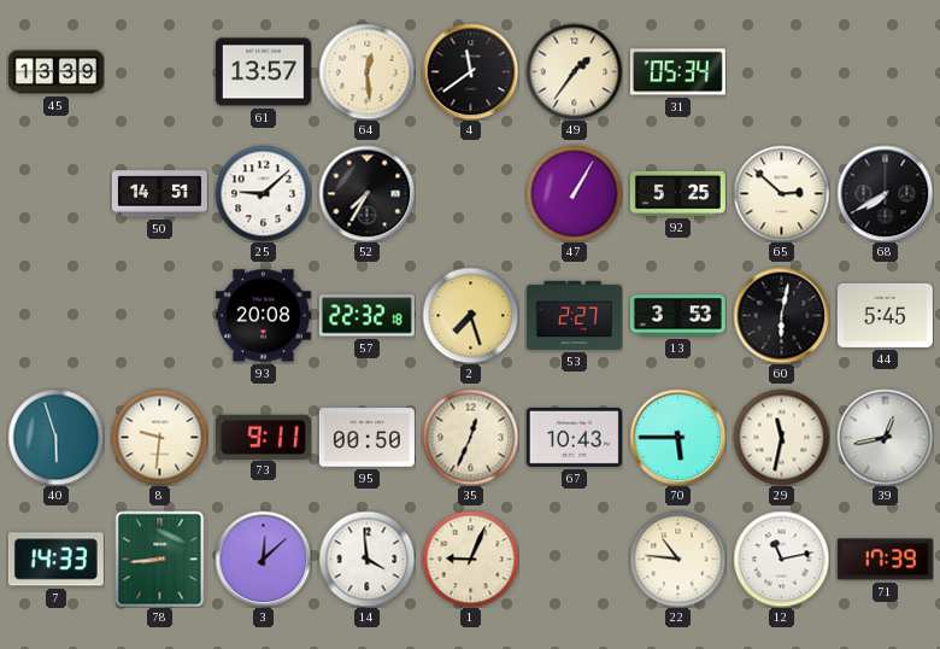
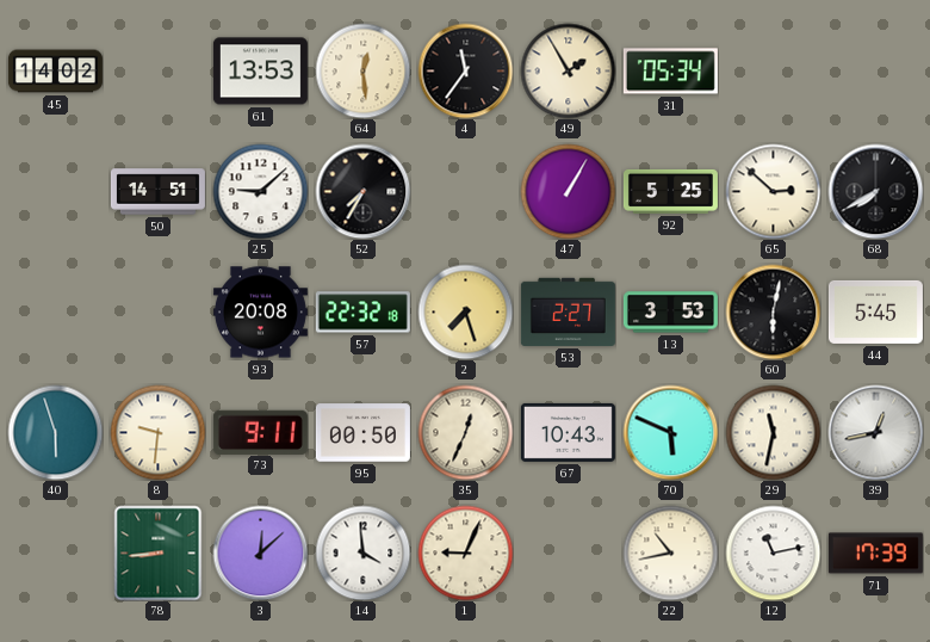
45: 13:39 -> 14:02 (55, 72)
61: 13:57 -> 13:53 (260, 72)
4: 11:39 -> 11:36 (465, 70)
49: 1:36 -> 1:55 (568, 70)
70: 5:45 -> 5:49 (670, 432)
7: 14:33 -> none (55, 560)
22: 10:46 -> 10:43 (670, 553)
